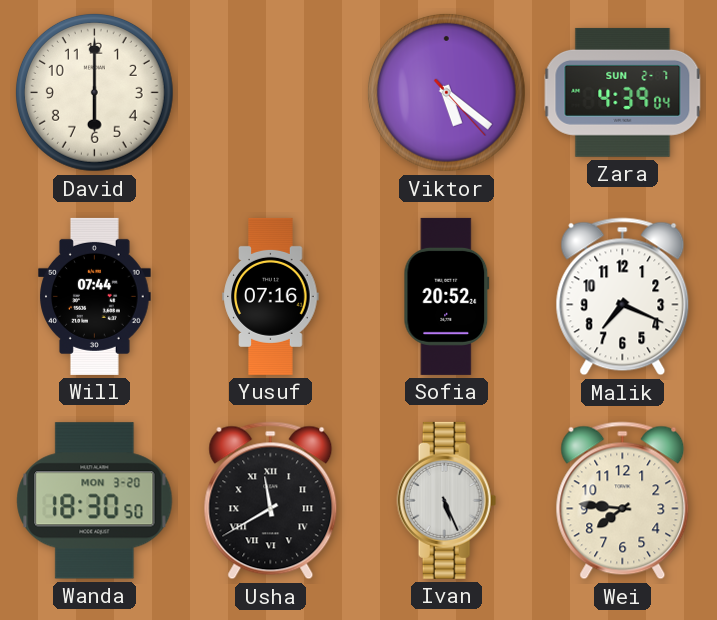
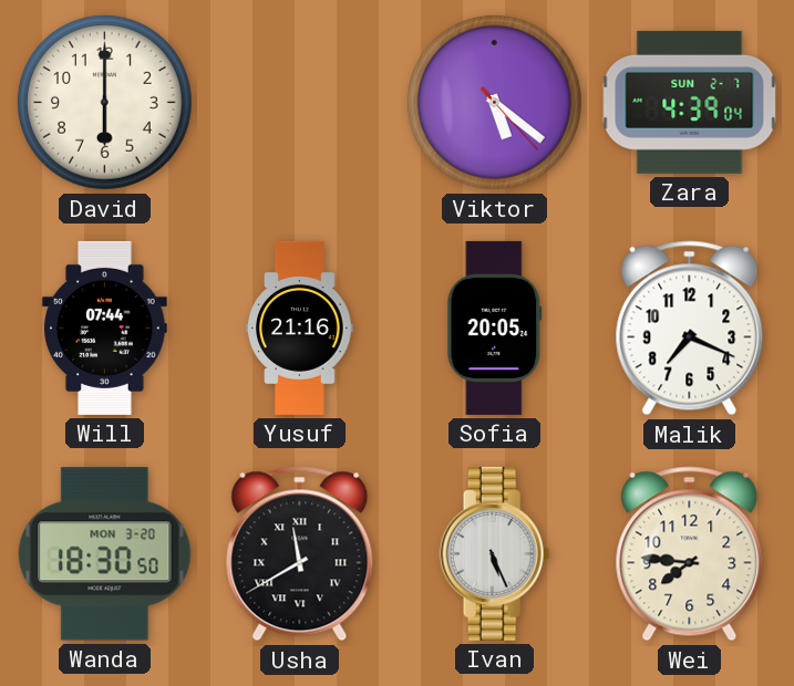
Yusuf: 07:16 -> 21:16 (300, 328)
Sofia: 20:52 -> 20:05 (495, 328)
